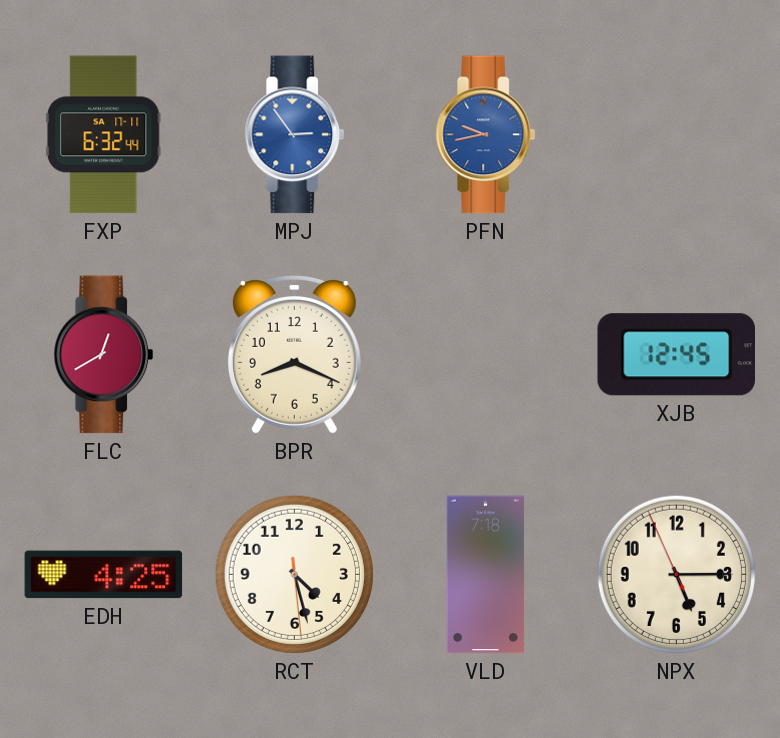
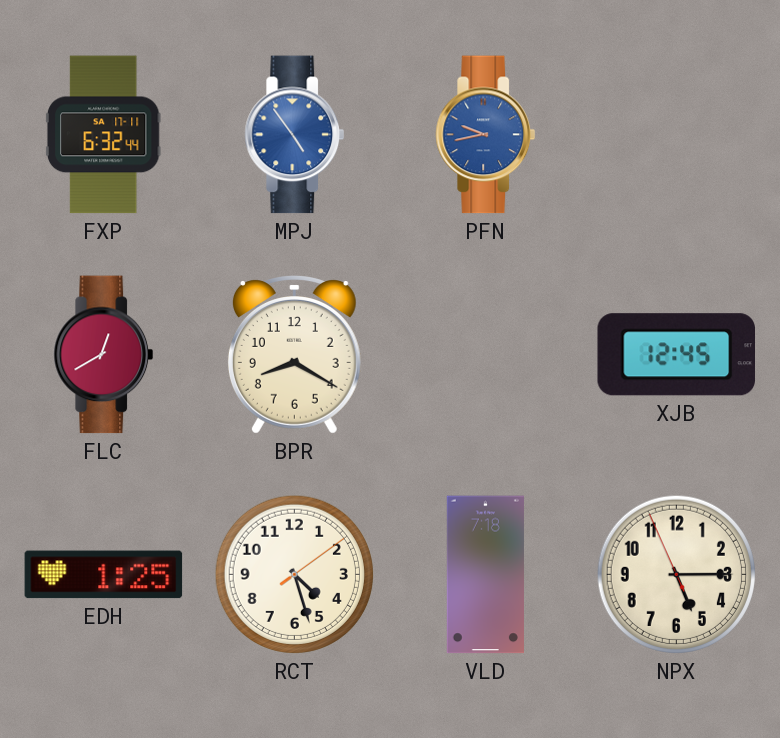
MPJ: 2:54 -> 4:54 (295, 135)
BPR: 8:19 -> 8:20 (294, 355)
EDH: 4:25 -> 1:25 (104, 575)
RCT: 4:27:29 -> 4:27:09 (294, 574)
